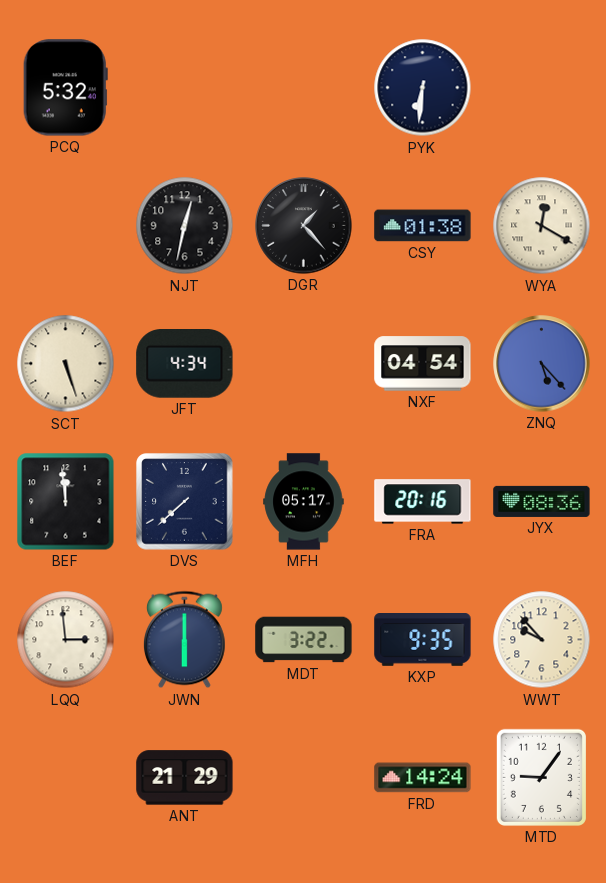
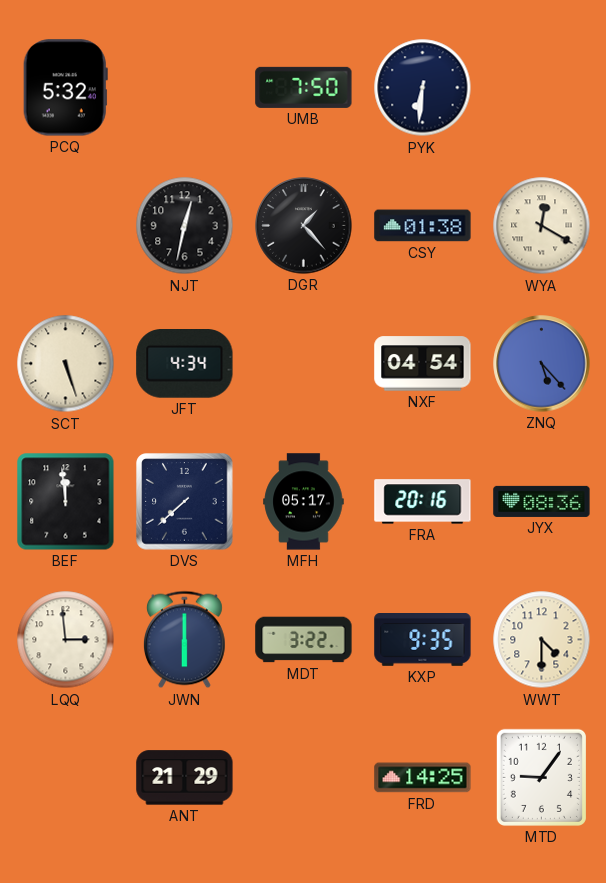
UMB: none -> 7:50 (304, 87)
WWT: 9:53 -> 4:30 (542, 640)
FRD: 14:24 -> 14:25 (423, 778)
